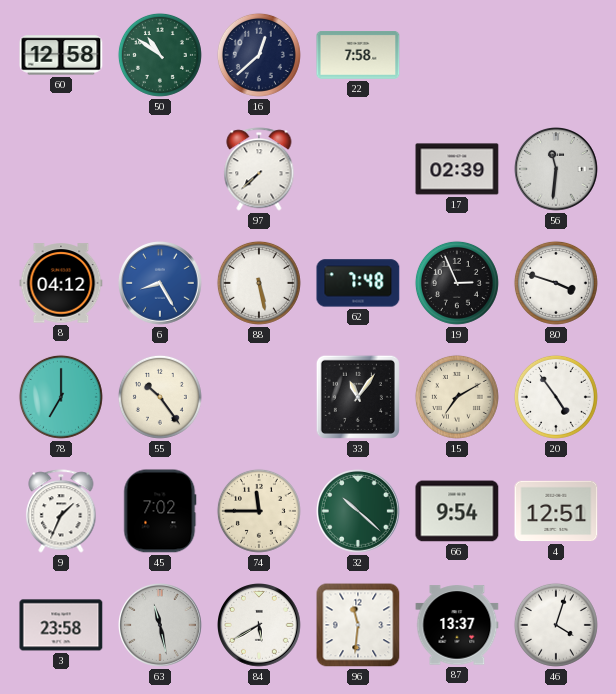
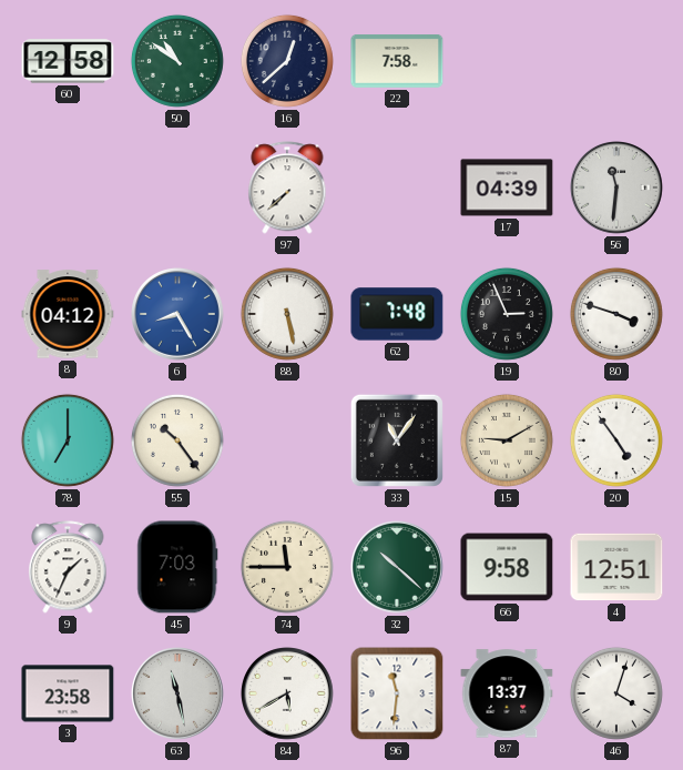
17: 02:39 -> 04:39 (507, 188)
15: 7:10 -> 9:10 (507, 440)
45: 7:02 -> 7:03 (177, 567)
66: 9:54 -> 9:58 (507, 567)
